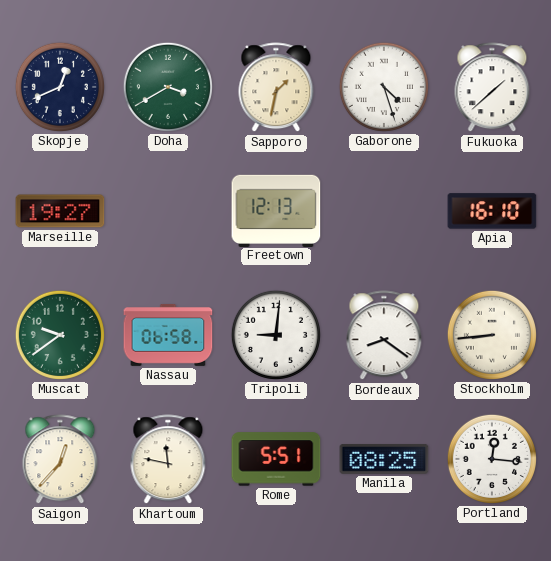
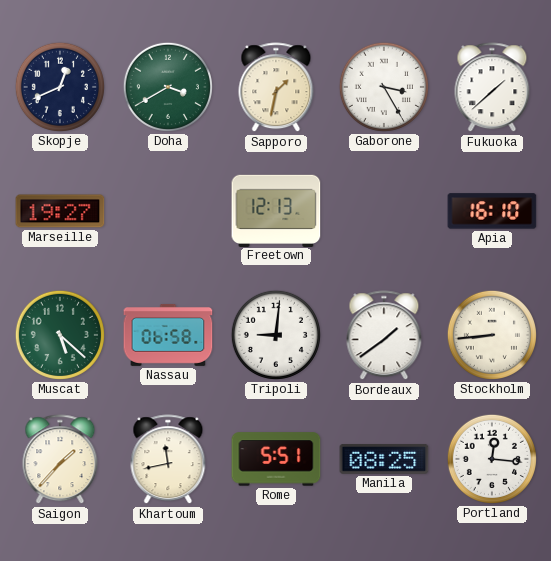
Gaborone: 4:27 -> 3:25 (384, 87)
Muscat: 9:39 -> 5:22 (60, 335)
Bordeaux: 8:21 -> 1:39 (384, 336)
Saigon: 12:37 -> 1:37 (60, 460)
Khartoum: 11:47 -> 11:43 (168, 460)
